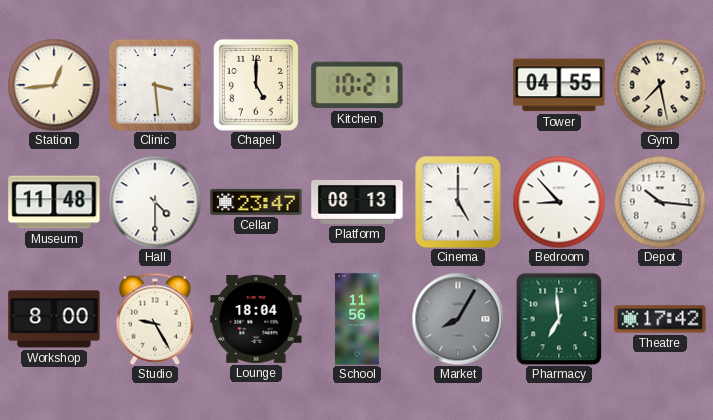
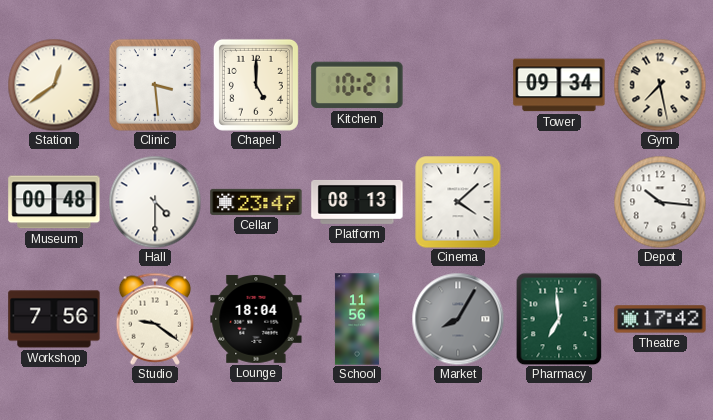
Station: 12:44 -> 12:39 (54, 85)
Tower: 04:55 -> 09:34 (559, 85)
Museum: 11:48 -> 00:48 (54, 202)
Cinema: 5:00 -> 4:08 (458, 202)
Bedroom: 8:53 -> none (559, 202)
Workshop: 8:00 -> 7:56 (54, 319)
Studio: 9:25 -> 9:21 (155, 319)
